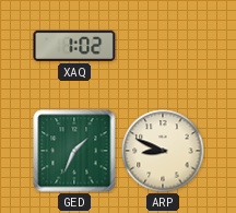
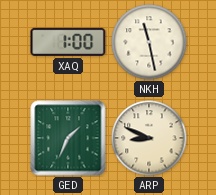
XAQ: 1:02 -> 1:00 (68, 42)
NKH: none -> 11:28 (149, 42)
